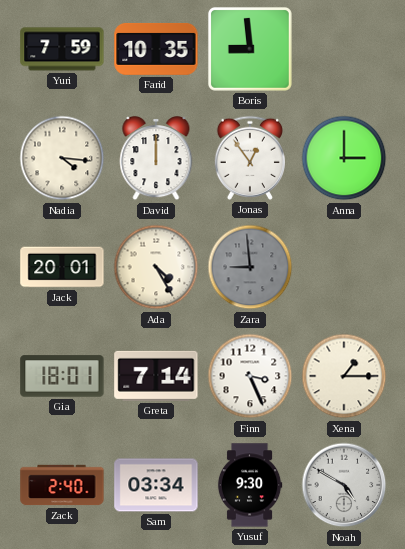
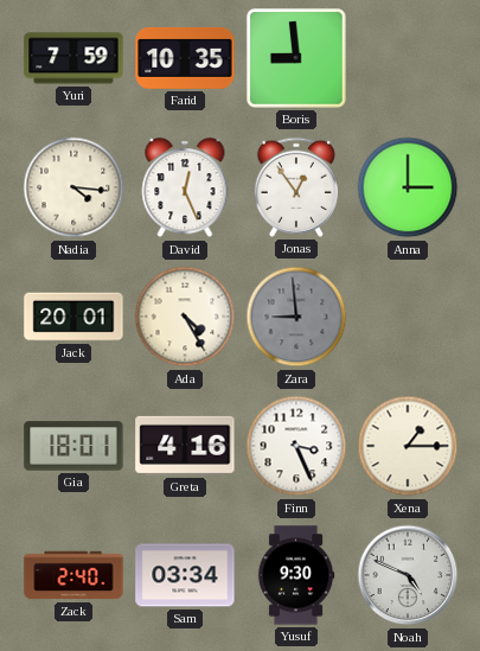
David: 12:00 -> 12:26 (185, 189)
Greta: 7:14 -> 4:16 (185, 446)
Noah: 4:50 -> 4:49 (408, 575)
